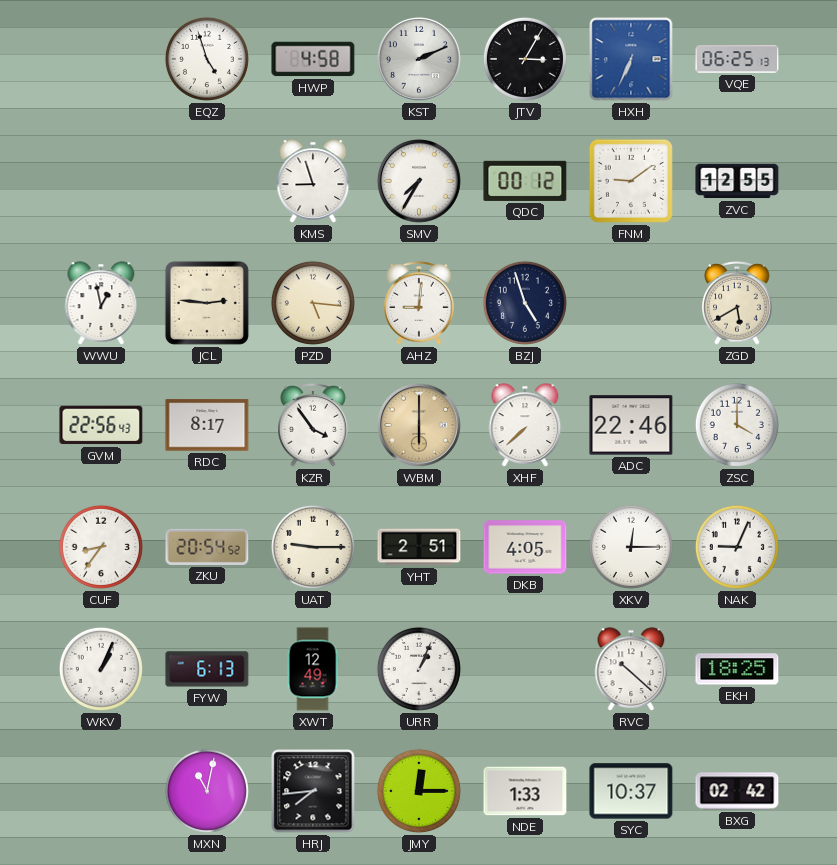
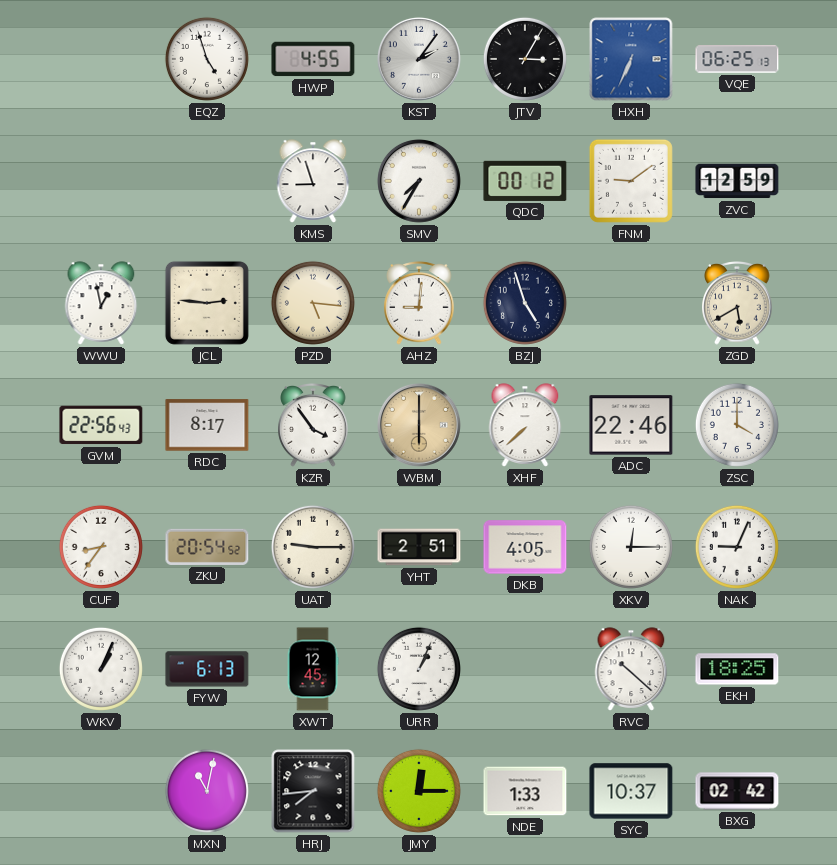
HWP: 4:58 -> 4:55 (313, 59)
KST: 2:11 -> 2:06 (419, 59)
ZVC: 12:55 -> 12:59 (737, 181)
XWT: 12:49 -> 12:45 (313, 669)
